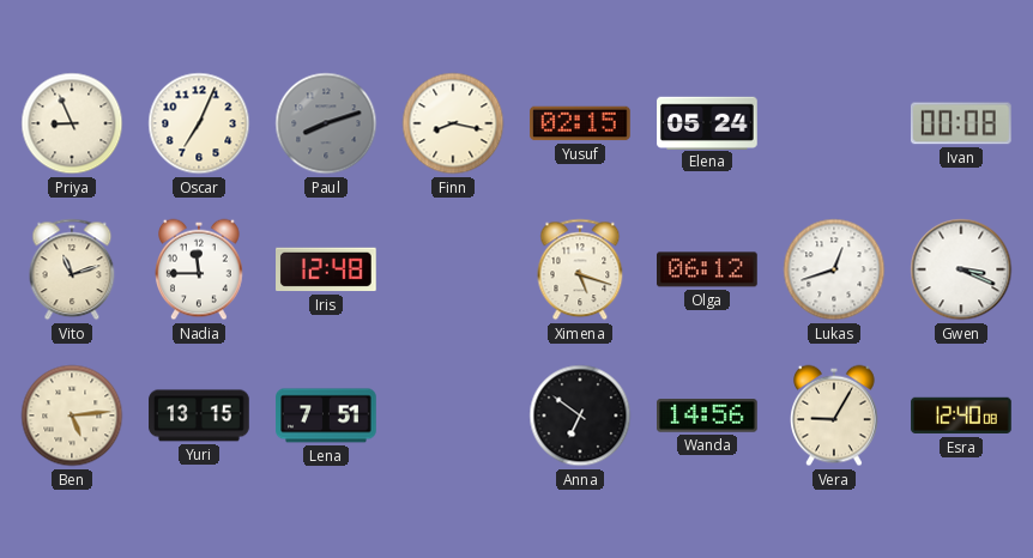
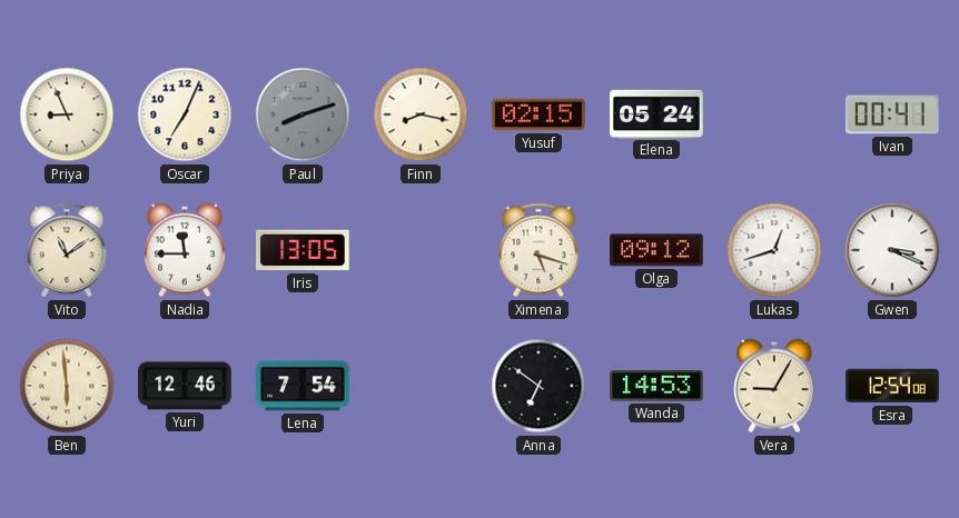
Ivan: 00:08 -> 00:41 (892, 114)
Vito: 11:12 -> 11:09 (67, 250)
Iris: 12:48 -> 13:05 (304, 250)
Olga: 06:12 -> 09:12 (658, 250)
Ben: 5:14 -> 5:59 (67, 386)
Yuri: 13:15 -> 12:46 (185, 386)
Lena: 7:51 -> 7:54 (303, 386)
Wanda: 14:56 -> 14:53 (658, 386)
Esra: 12:40 -> 12:54 (892, 386)
